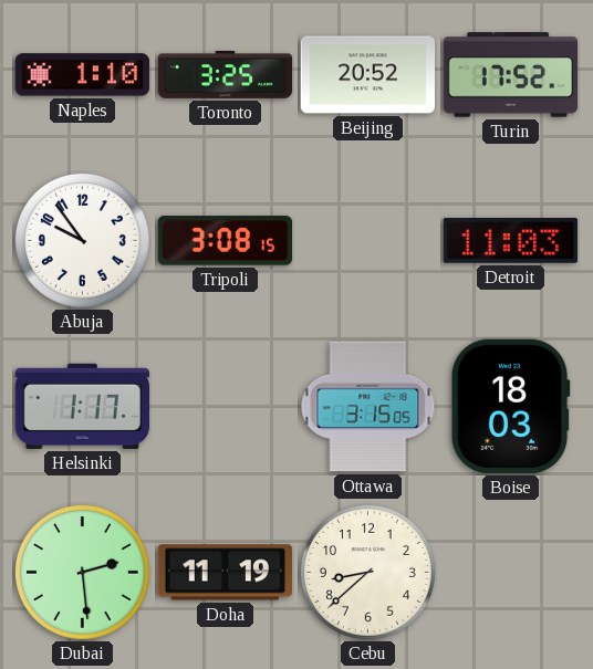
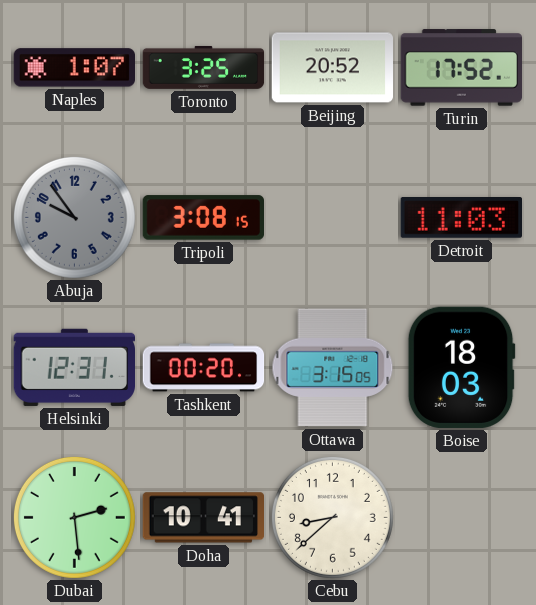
Naples: 1:10 -> 1:07 (74, 68)
Abuja dial: white -> grey (74, 217)
Helsinki: 1:17 -> 12:31 (74, 367)
Tashkent: none -> 00:20 (204, 368)
Doha: 11:19 -> 10:41 (203, 518)
